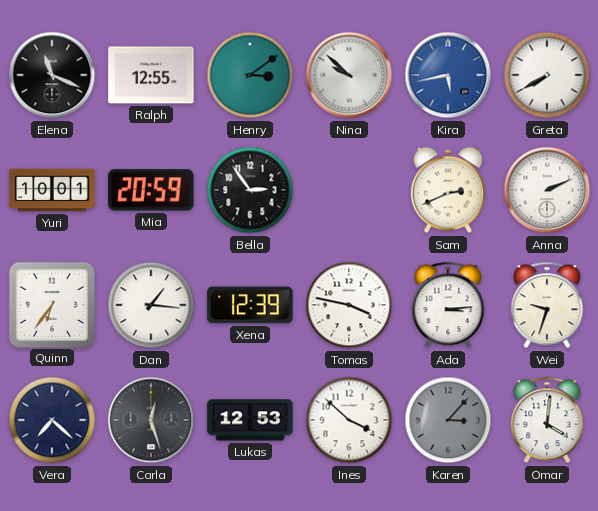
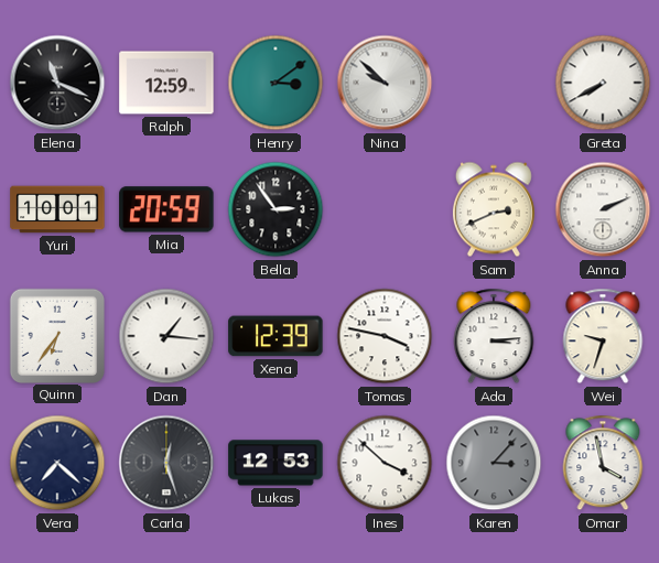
Ralph: 12:55 -> 12:59 (166, 83)
Kira: 5:43 -> none (448, 75)
Omar: 4:01 -> 3:58 (603, 463)
